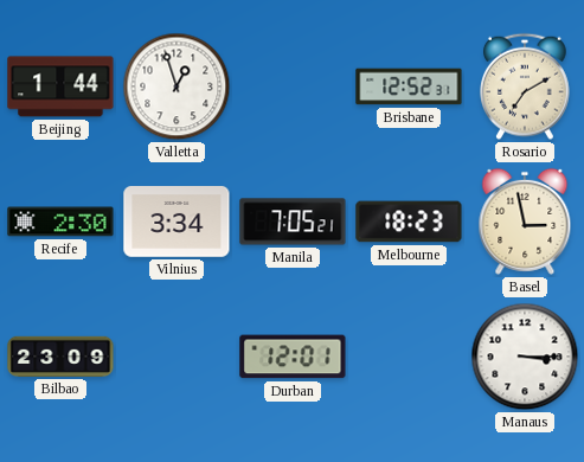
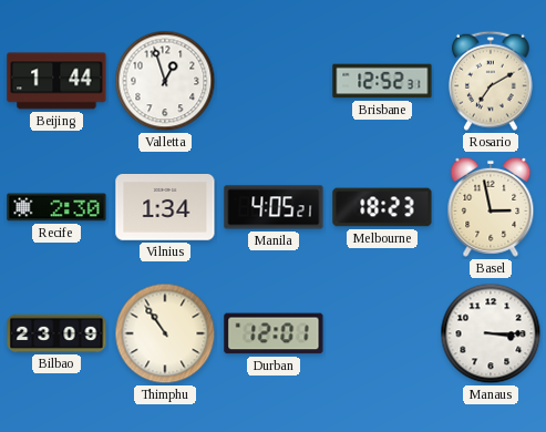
Vilnius: 3:34 -> 1:34 (165, 207)
Manila: 7:05 -> 4:05 (274, 207)
Thimphu: none -> 10:54 (165, 333)
